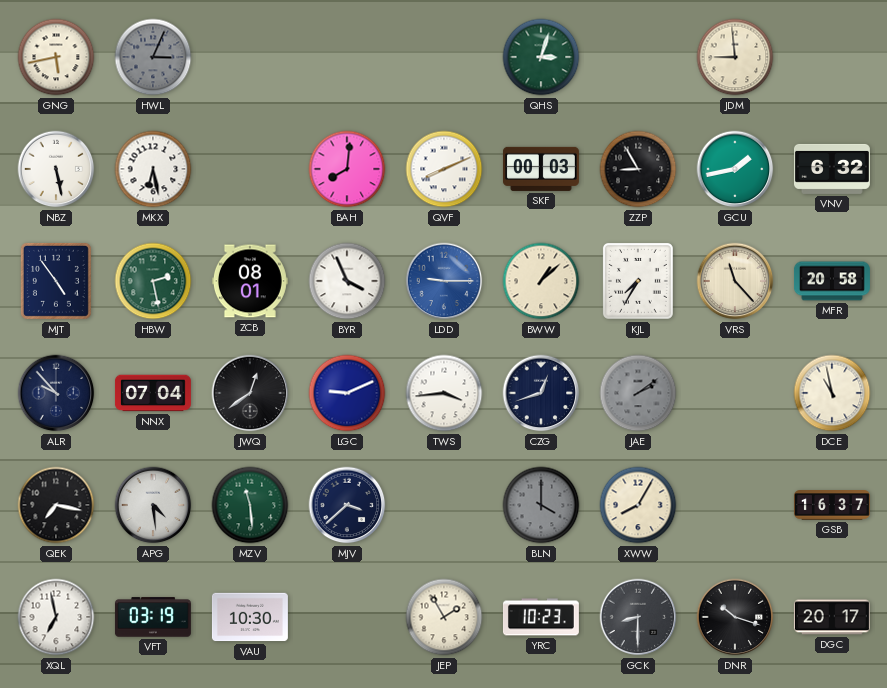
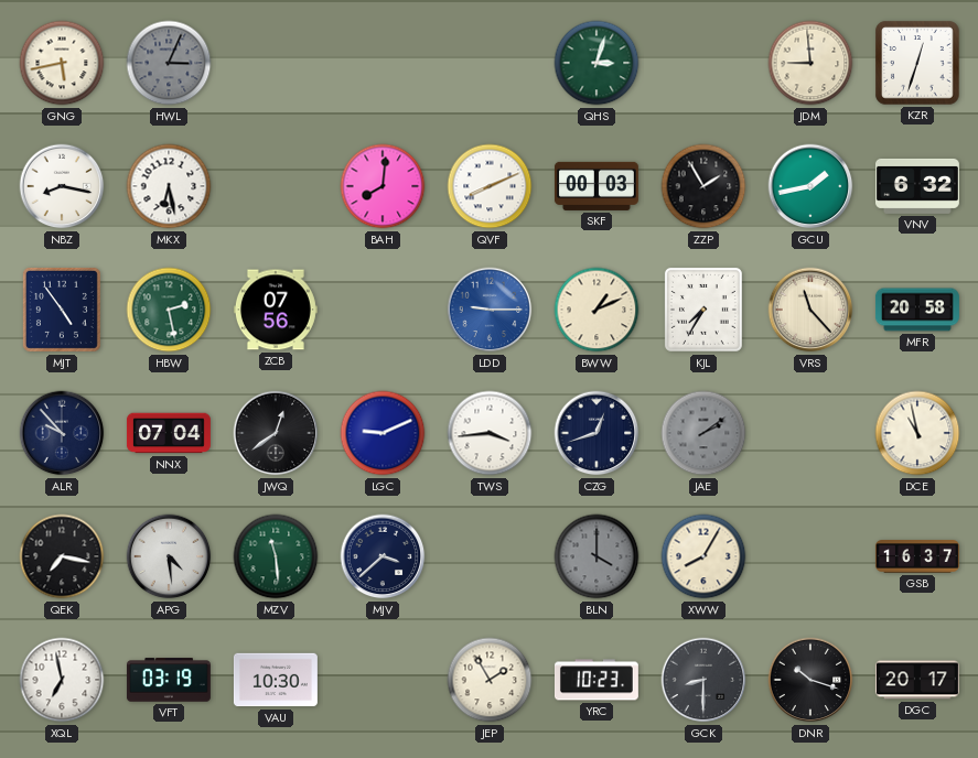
KZR: none -> 12:33 (917, 63)
NBZ: 5:28 -> 8:17 (62, 186)
ZZP: 8:55 -> 1:55 (703, 186)
ZCB: 08:01 -> 07:56 (276, 310)
BYR: 3:56 -> none (347, 281)
BWW: 1:08 -> 1:11 (597, 310)
